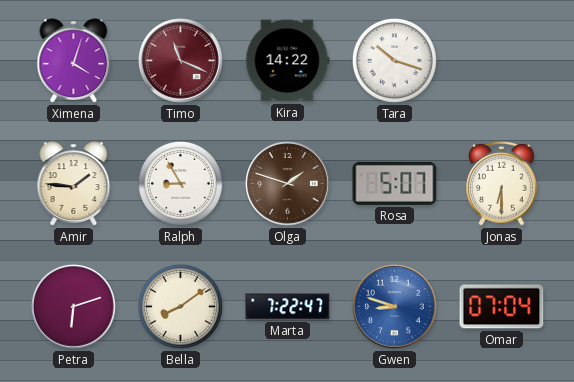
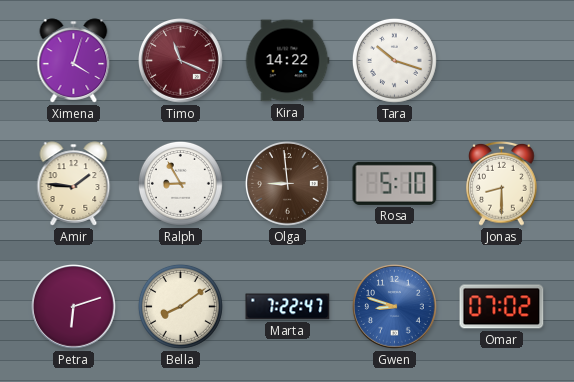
Olga: 1:48 -> 8:59 (288, 184)
Rosa: 5:07 -> 5:10 (395, 183)
Jonas: 6:30 -> 8:30 (502, 183)
Omar: 07:04 -> 07:02 (502, 307)
